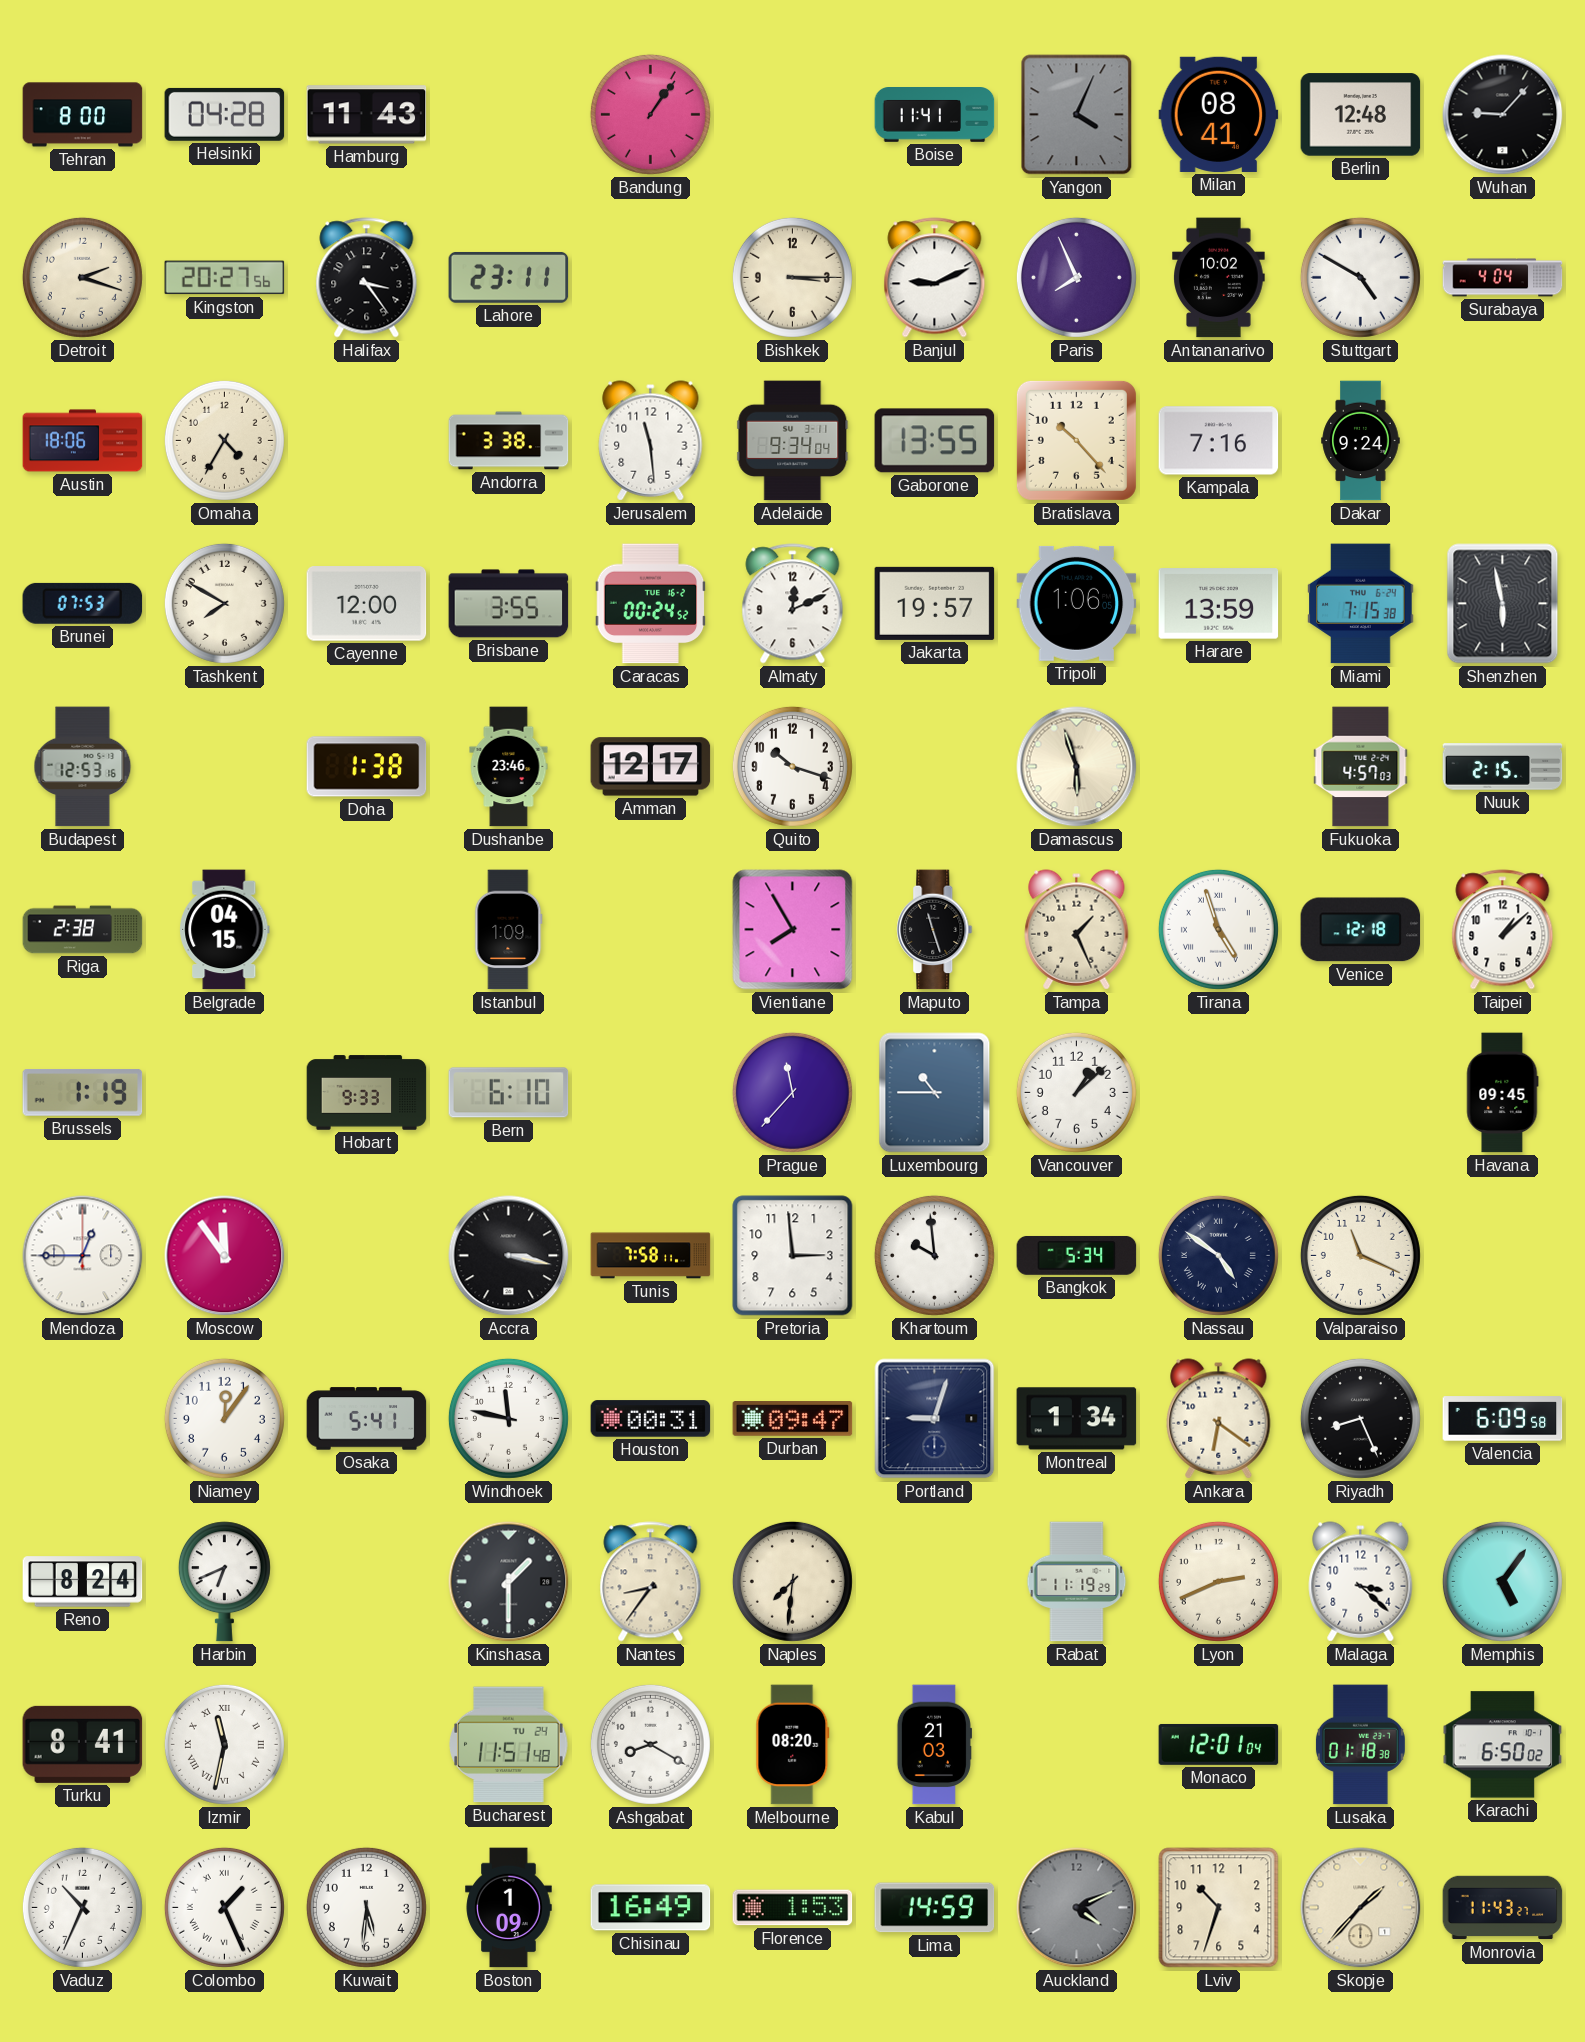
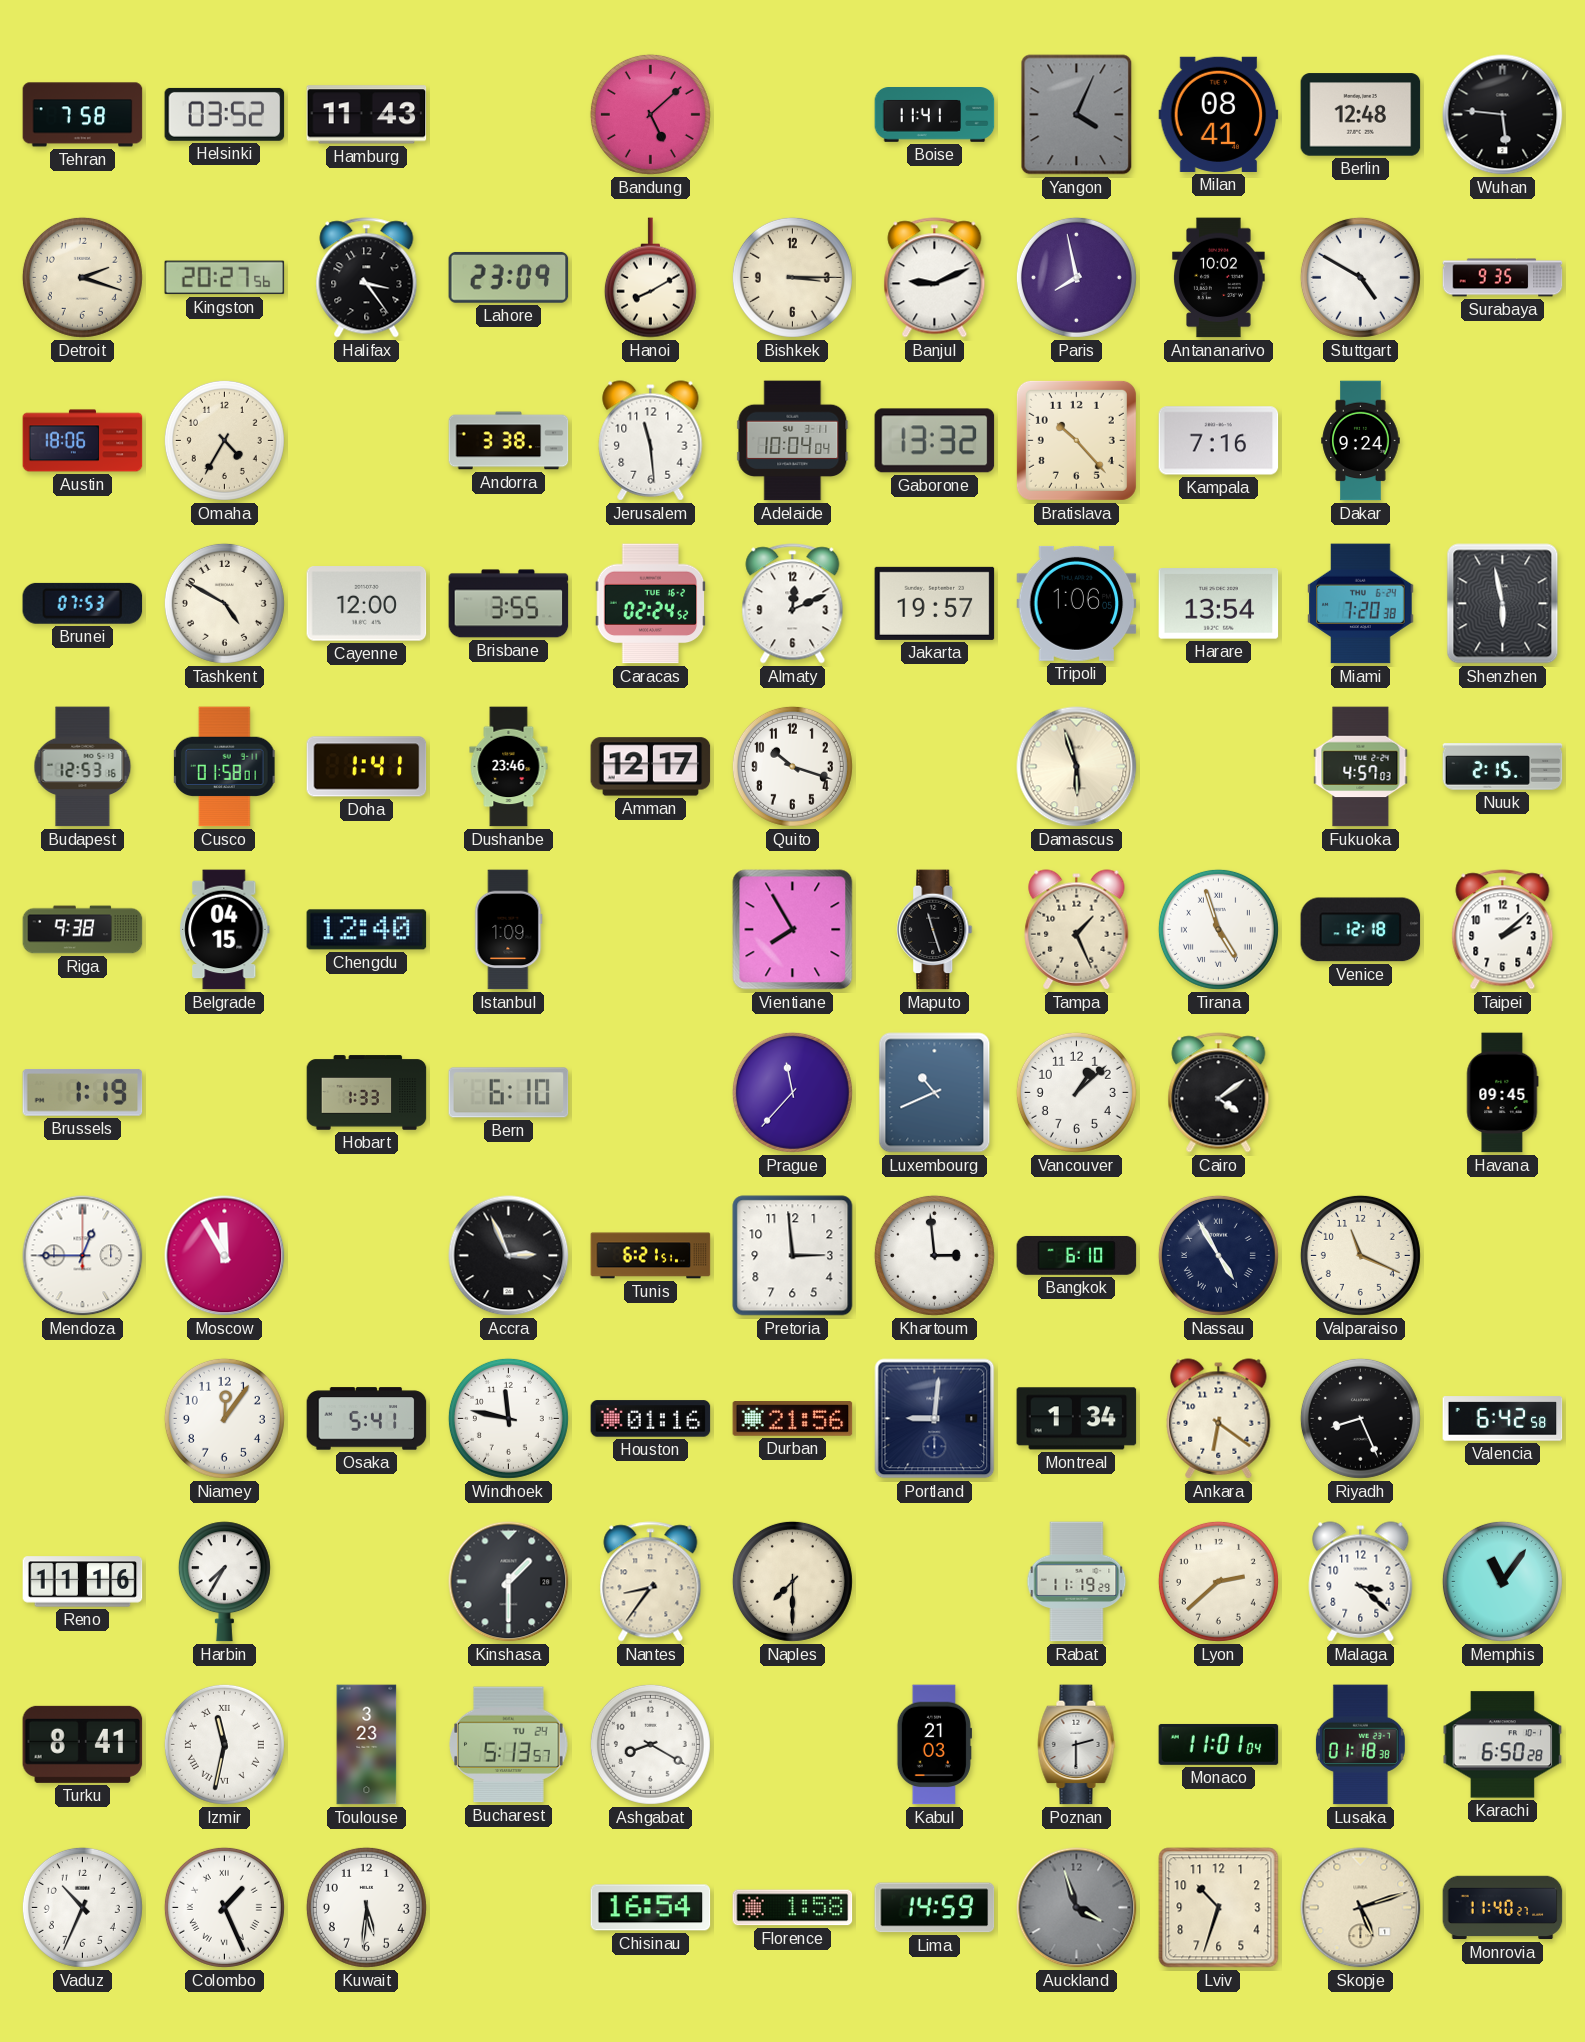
Tehran: 8:00 -> 7:58 (83, 115)
Helsinki: 04:28 -> 03:52 (225, 114)
Bandung: 1:06 -> 5:08 (650, 114)
Wuhan: 9:07 -> 5:46 (1503, 115)
Lahore: 23:11 -> 23:09 (509, 278)
Hanoi: none -> 8:10 (650, 278)
Paris: 7:56 -> 7:58 (1076, 277)
Surabaya: 4:04 -> 9:35 (1503, 278)
Adelaide: 9:34 -> 10:04 (793, 441)
Gaborone: 13:55 -> 13:32 (935, 441)
Tashkent: 7:50 -> 4:50 (224, 603)
Caracas: 00:24 -> 02:24 (651, 604)
Harare: 13:59 -> 13:54 (1219, 604)
Miami: 7:15 -> 7:20 (1361, 604)
Cusco: none -> 01:58 (224, 767)
Doha: 1:38 -> 1:41 (367, 767)
Riga: 2:38 -> 9:38 (83, 930)
Chengdu: none -> 12:40 (367, 930)
Taipei: 1:08 -> 2:08 (1503, 930)
Hobart: 9:33 -> 1:33 (367, 1093)
Luxembourg: 10:45 -> 10:41 (935, 1093)
Cairo: none -> 4:09 (1219, 1093)
Moscow: 11:54 -> 11:55 (225, 1256)
Accra: 3:17 -> 2:56 (509, 1256)
Tunis: 7:58 -> 6:21 (651, 1256)
Khartoum: 9:59 -> 2:59 (934, 1255)
Bangkok: 5:34 -> 6:10 (1077, 1255)
Nassau: 4:51 -> 4:55 (1218, 1255)
Houston: 00:31 -> 01:16 (651, 1419)
Durban: 09:47 -> 21:56 (793, 1419)
Portland: 9:03 -> 9:01 (935, 1419)
Valencia: 6:09 -> 6:42 (1503, 1419)
Reno: 8:24 -> 11:16 (83, 1582)
Harbin: 6:41 -> 7:35 (224, 1582)
Naples: 7:31 -> 7:30 (792, 1581)
Lyon: 2:41 -> 2:38 (1218, 1581)
Memphis: 5:06 -> 11:06 (1502, 1581)
Toulouse: none -> 3:23 (367, 1745)
Bucharest: 11:51 -> 5:13 (509, 1745)
Melbourne: 08:20 -> none (793, 1745)
Poznan: none -> 2:30 (1077, 1745)
Monaco: 12:01 -> 11:01 (1219, 1744)
Karachi: 6:50:02 -> 6:50:28 (1503, 1745)
Boston: 1:09 -> none (509, 1908)
Chisinau: 16:49 -> 16:54 (651, 1908)
Florence: 1:53 -> 1:58 (793, 1908)
Auckland: 4:11 -> 3:57 (1077, 1908)
Skopje: 1:37 -> 5:12 (1361, 1908)
Monrovia: 11:43 -> 11:40 (1503, 1908)
